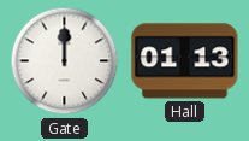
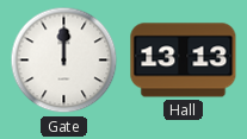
Hall: 01:13 -> 13:13 (184, 61)
